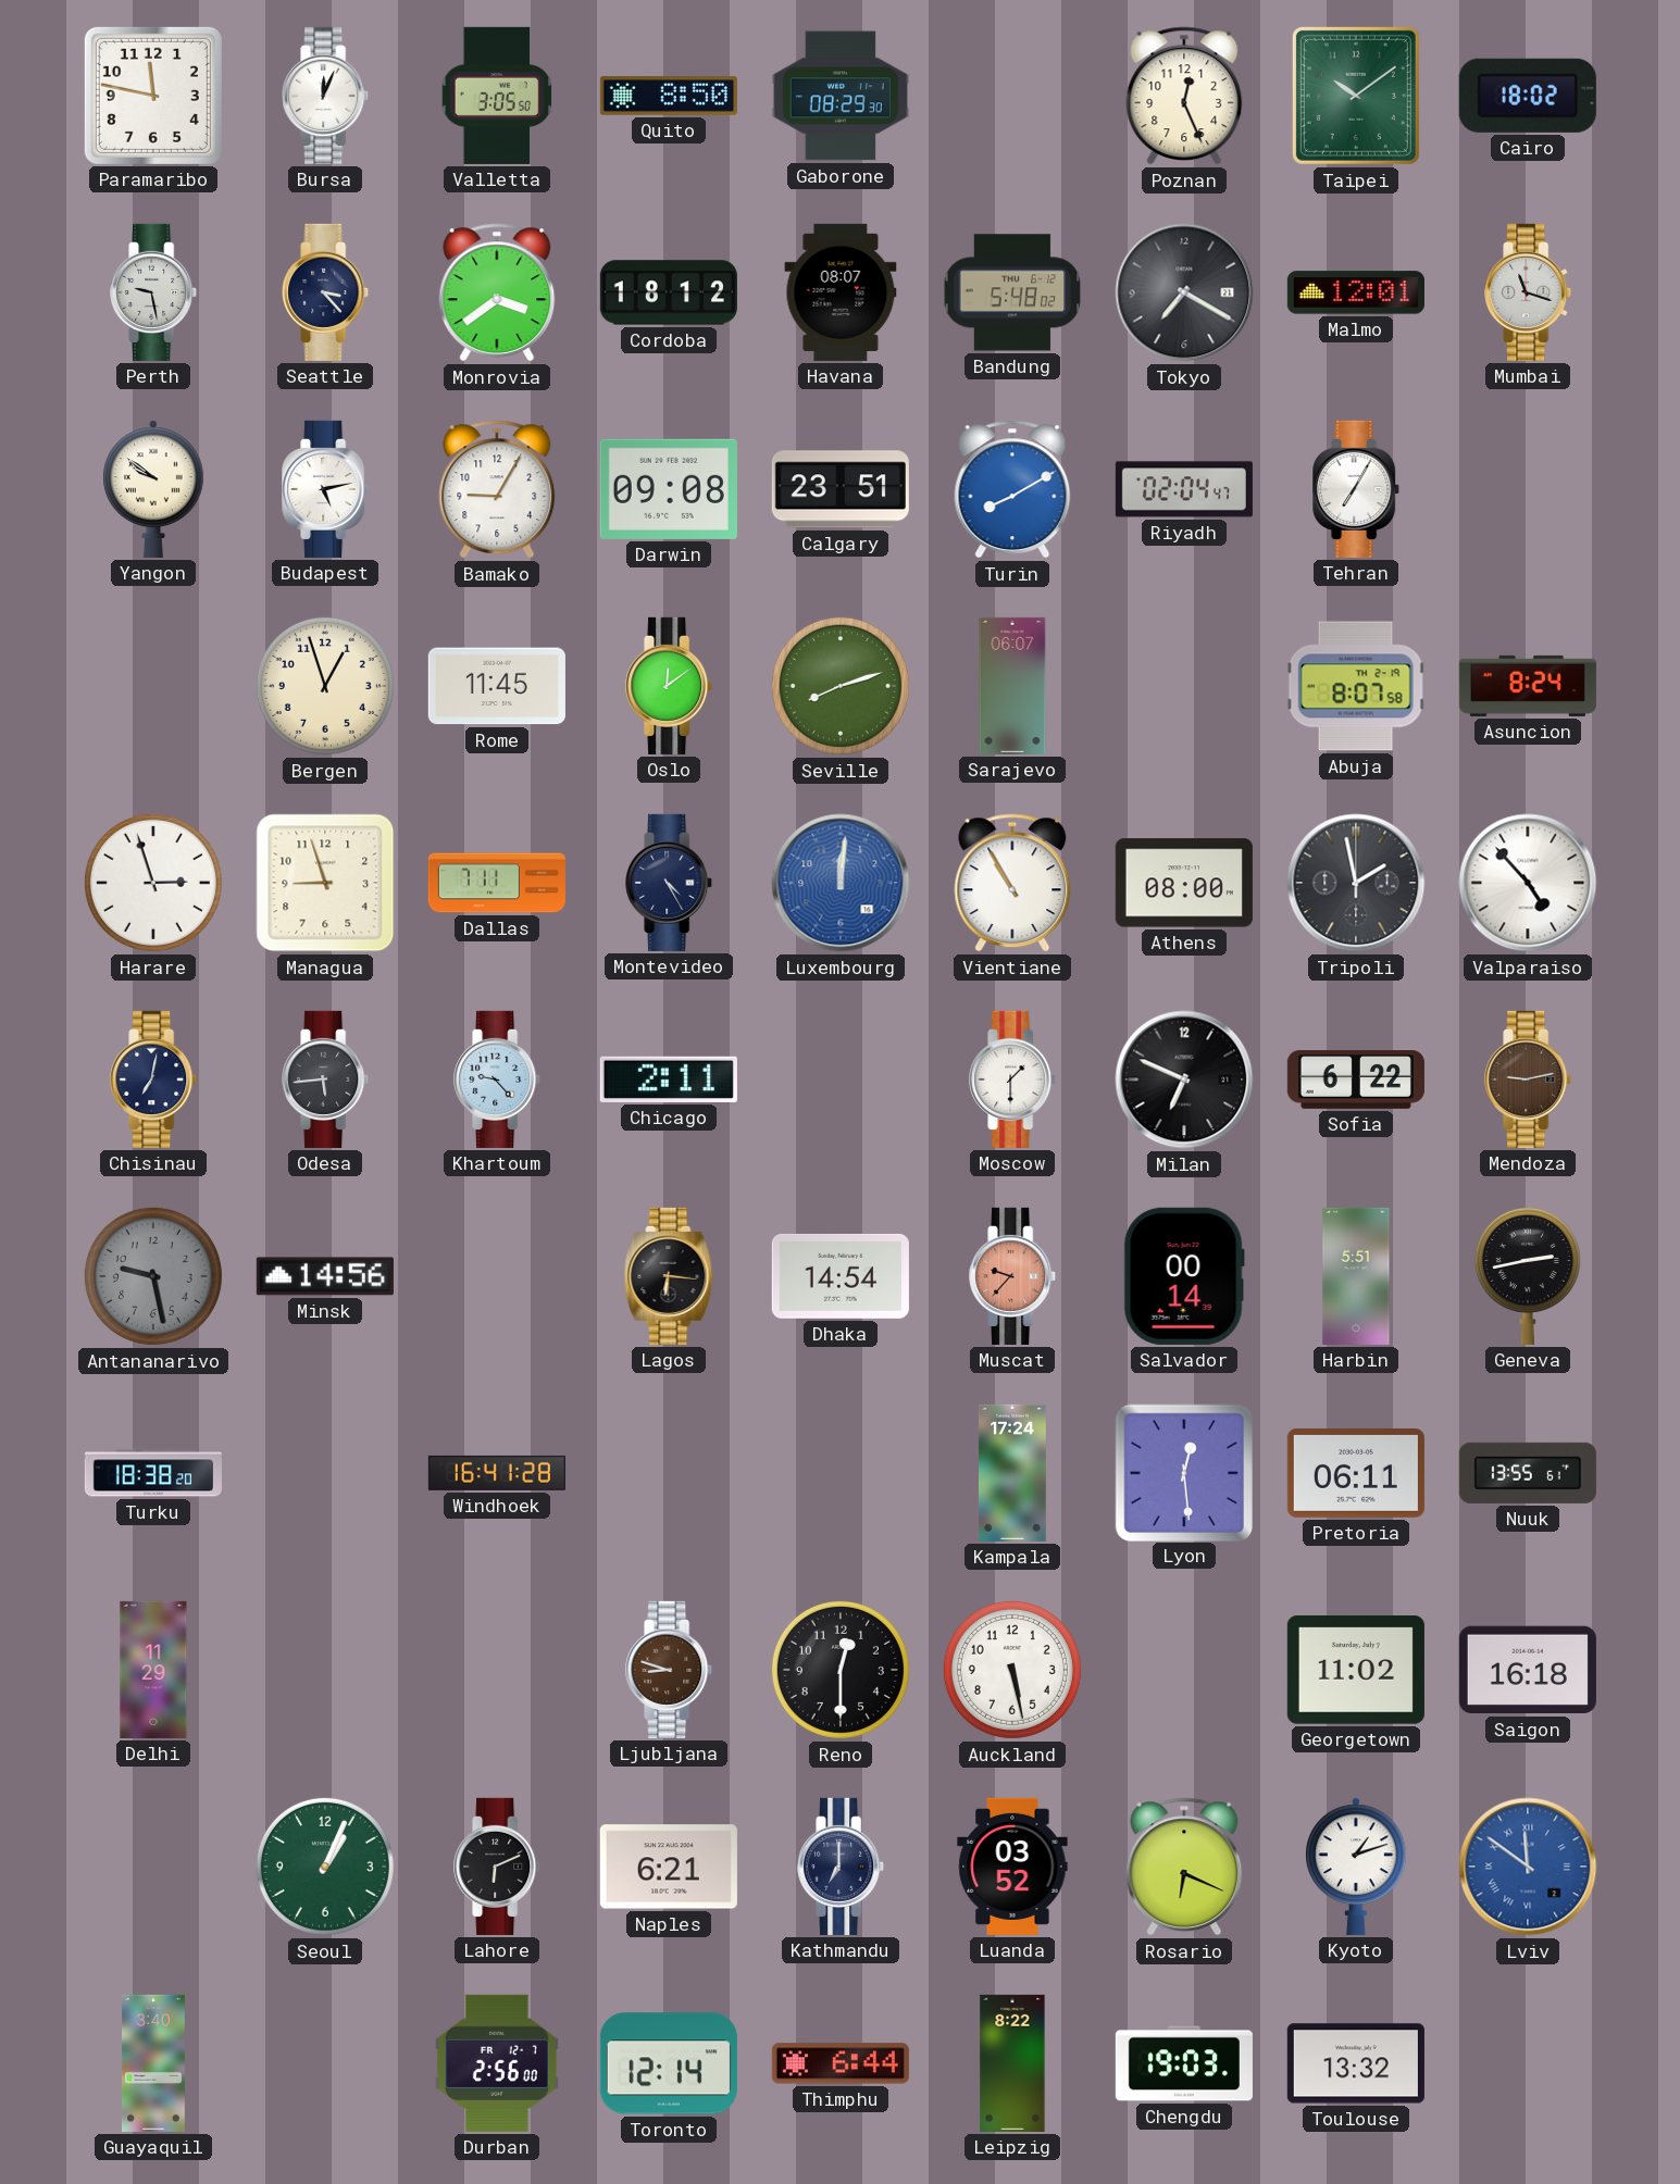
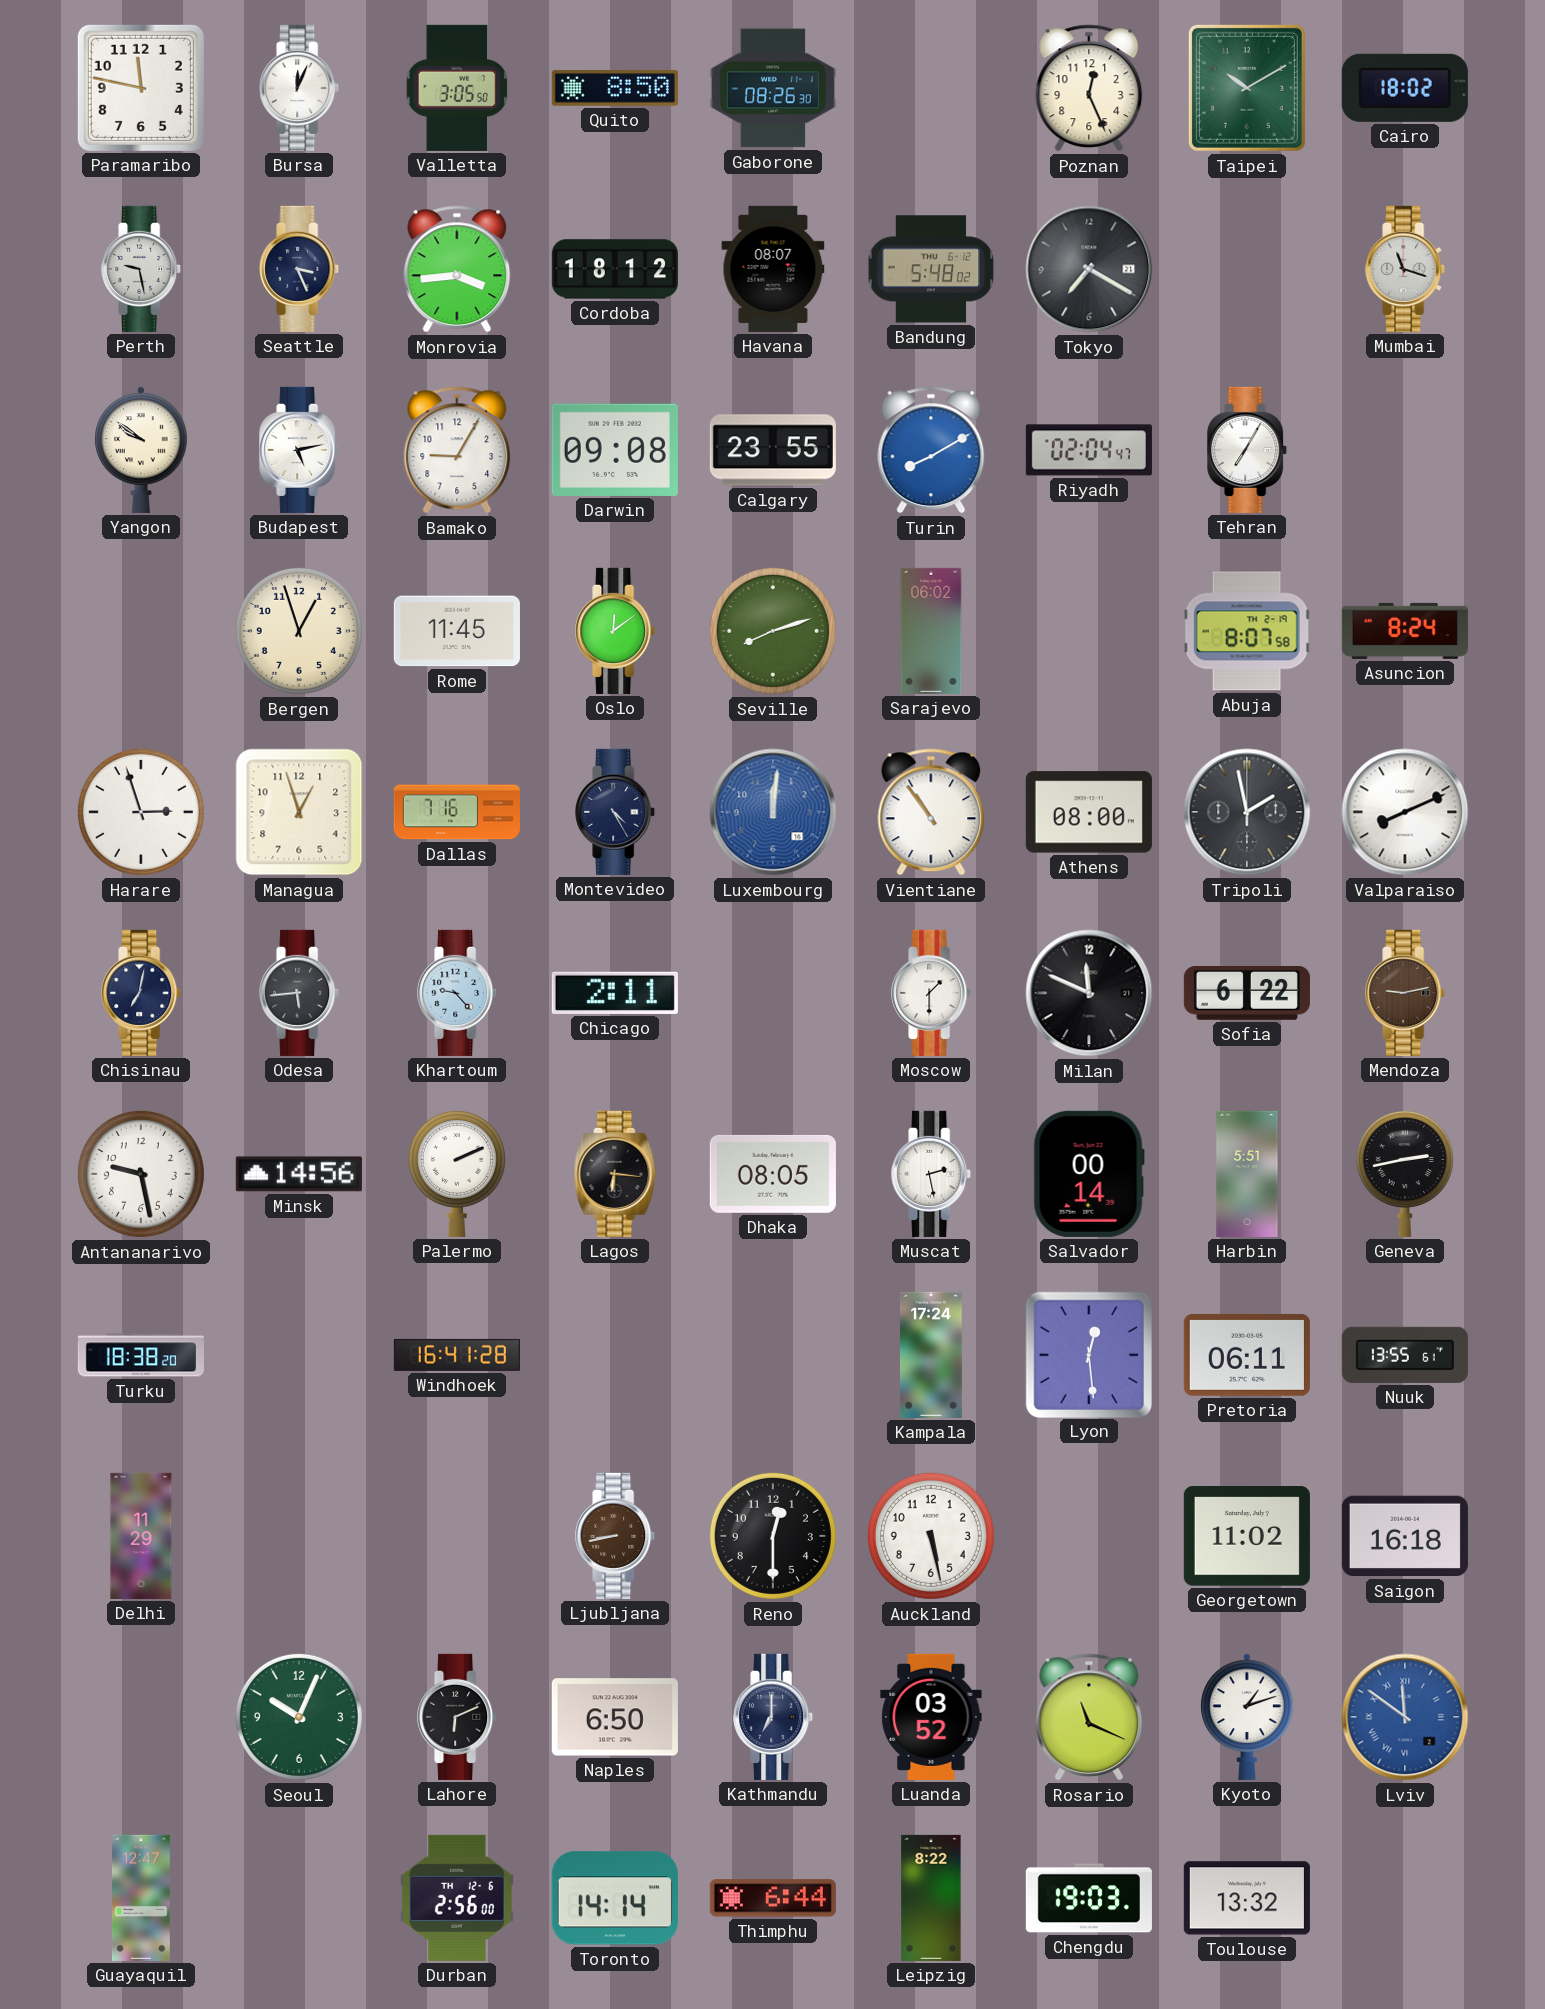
Gaborone: 08:29 -> 08:26 (773, 88)
Taipei: 10:09 -> 10:10 (1247, 88)
Seattle: 3:23 -> 3:26 (300, 269)
Monrovia: 3:39 -> 3:44 (457, 269)
Malmo: 12:01 -> none (1356, 292)
Calgary: 23:51 -> 23:55 (773, 450)
Sarajevo: 06:07 -> 06:02 (931, 631)
Managua: 8:57 -> 12:57 (299, 812)
Dallas: 7:11 -> 7:16 (457, 812)
Vientiane: 10:55 -> 10:54 (931, 812)
Valparaiso: 4:53 -> 8:11 (1405, 812)
Milan: 6:49 -> 11:49 (1089, 993)
Antananarivo dial: grey -> white (141, 1174)
Palermo: none -> 2:11 (457, 1173)
Dhaka: 14:54 -> 08:05 (773, 1174)
Muscat: 9:37 -> 2:28 (932, 1174)
Muscat dial: salmon -> white (932, 1174)
Ljubljana: 8:48 -> 8:43 (616, 1536)
Seoul: 1:04 -> 10:04 (299, 1717)
Naples: 6:21 -> 6:50 (615, 1717)
Rosario: 6:19 -> 11:19 (1089, 1717)
Guayaquil: 3:40 -> 12:47 (141, 1898)
Durban date: FR 12-7 -> TH 12-6 (457, 1898)
Toronto: 12:14 -> 14:14 (615, 1898)
